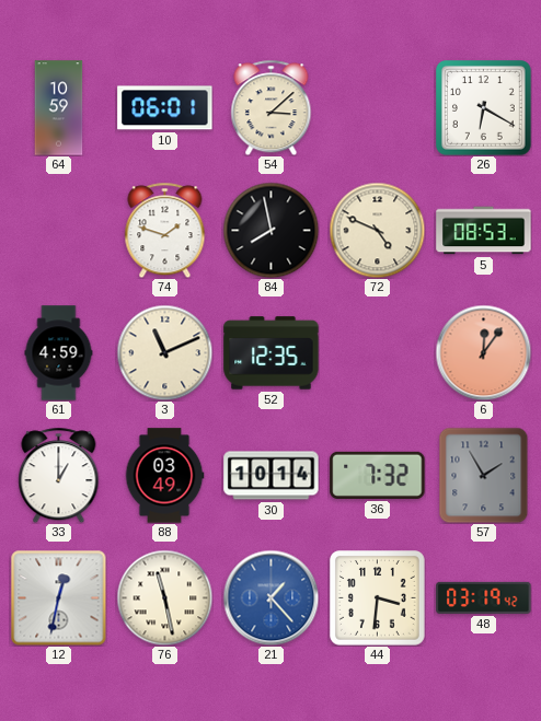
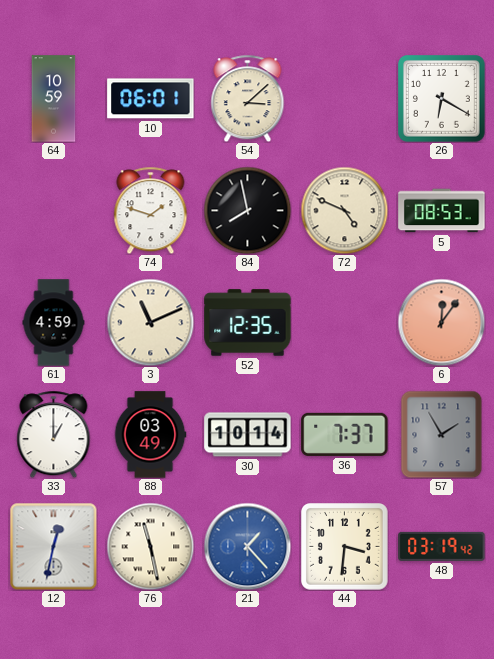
36: 7:32 -> 7:37 (345, 434)
